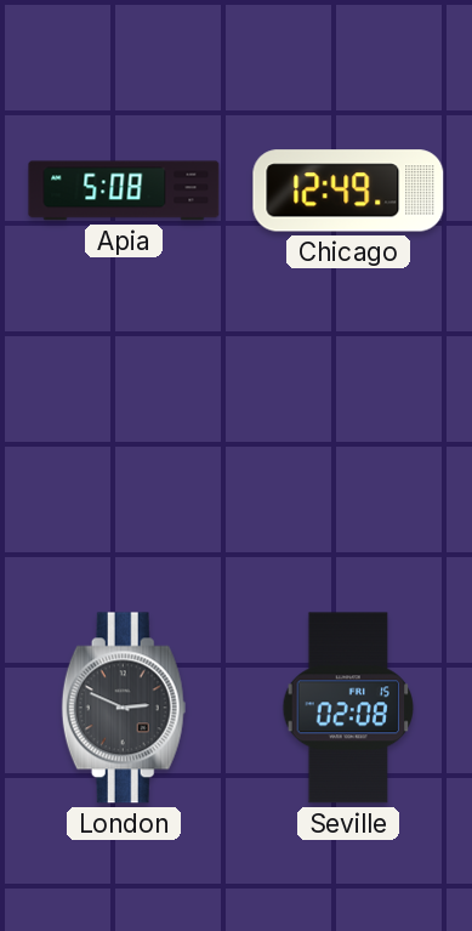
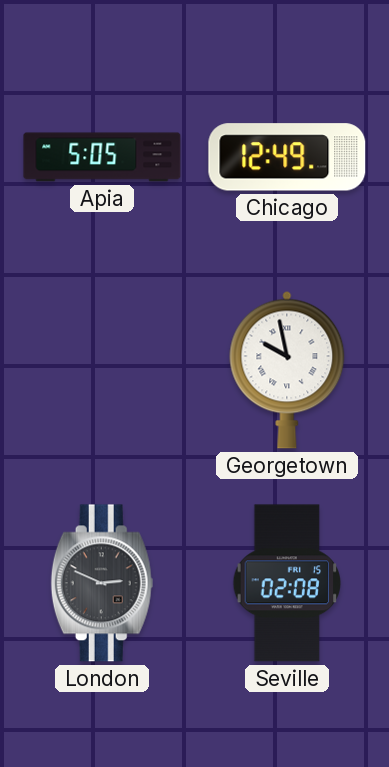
Apia: 5:08 -> 5:05 (102, 157)
Georgetown: none -> 9:58 (287, 370)
